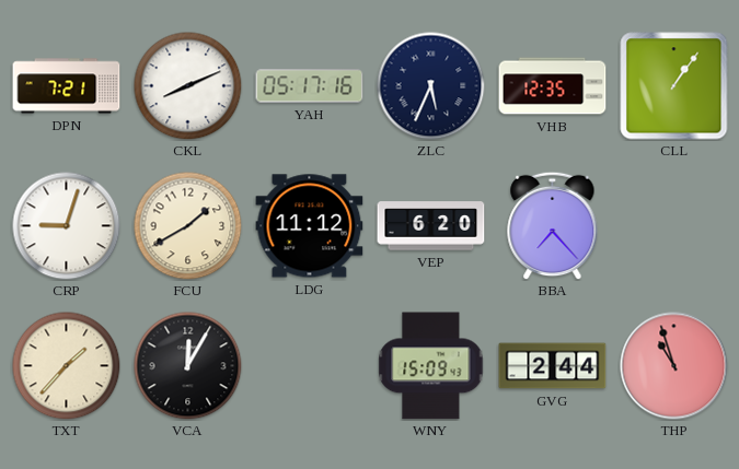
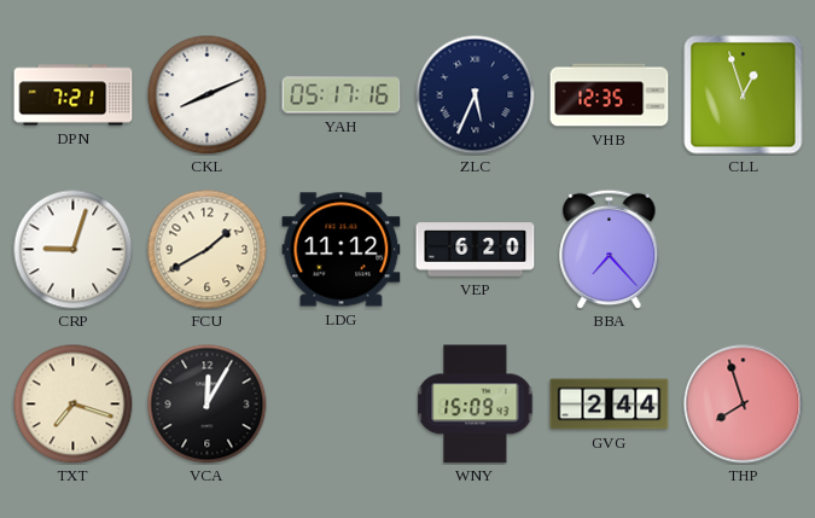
CLL: 1:06 -> 12:57 (744, 95)
TXT: 1:37 -> 7:18 (74, 404)
THP: 10:57 -> 7:57 (744, 404)
